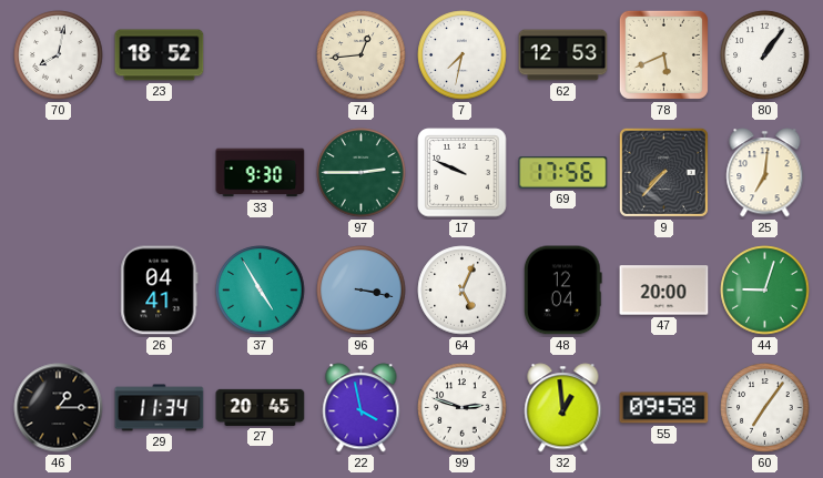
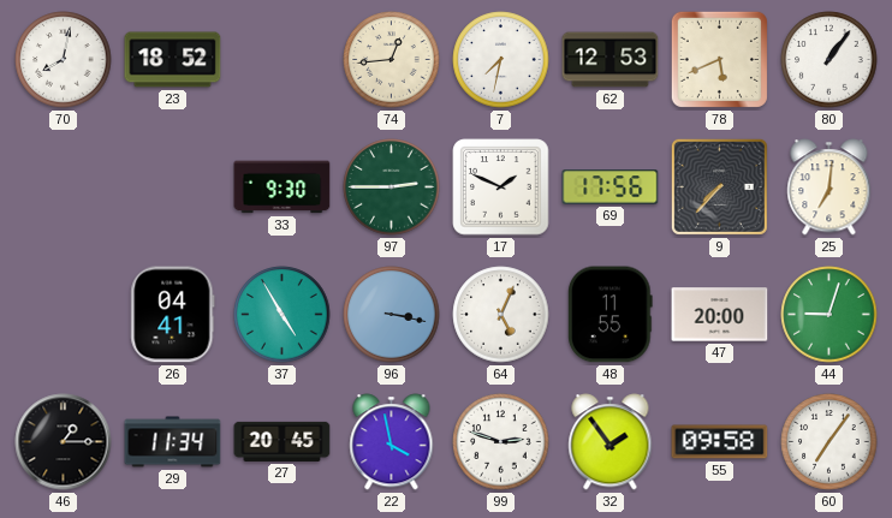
17: 9:49 -> 1:49 (501, 187)
48: 12:04 -> 11:55 (611, 315)
32: 12:59 -> 1:54 (611, 442)
